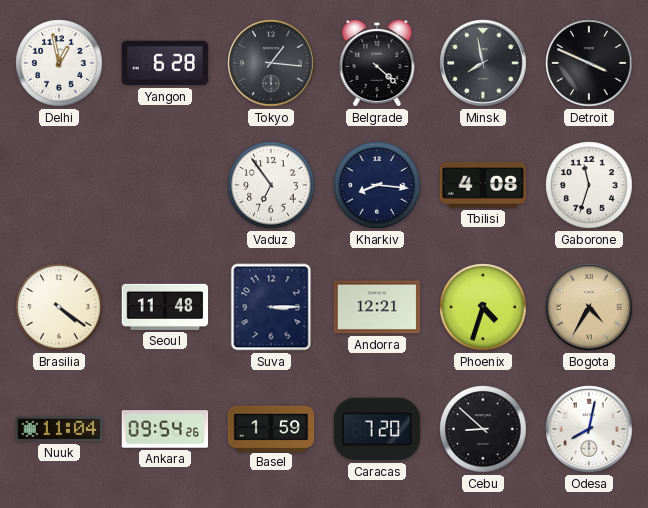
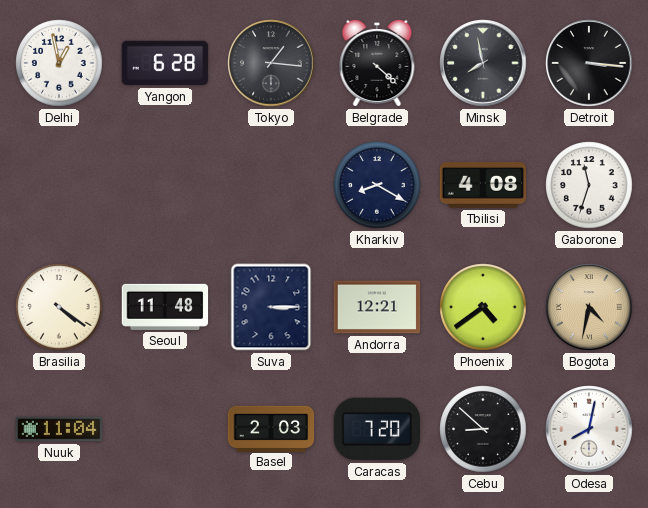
Detroit: 3:49 -> 3:16 (589, 63)
Vaduz: 6:54 -> none (271, 185)
Kharkiv: 8:16 -> 8:20 (377, 185)
Phoenix: 4:33 -> 4:39 (483, 307)
Bogota: 4:35 -> 4:32 (589, 307)
Ankara: 09:54 -> none (165, 429)
Basel: 1:59 -> 2:03 (271, 428)
